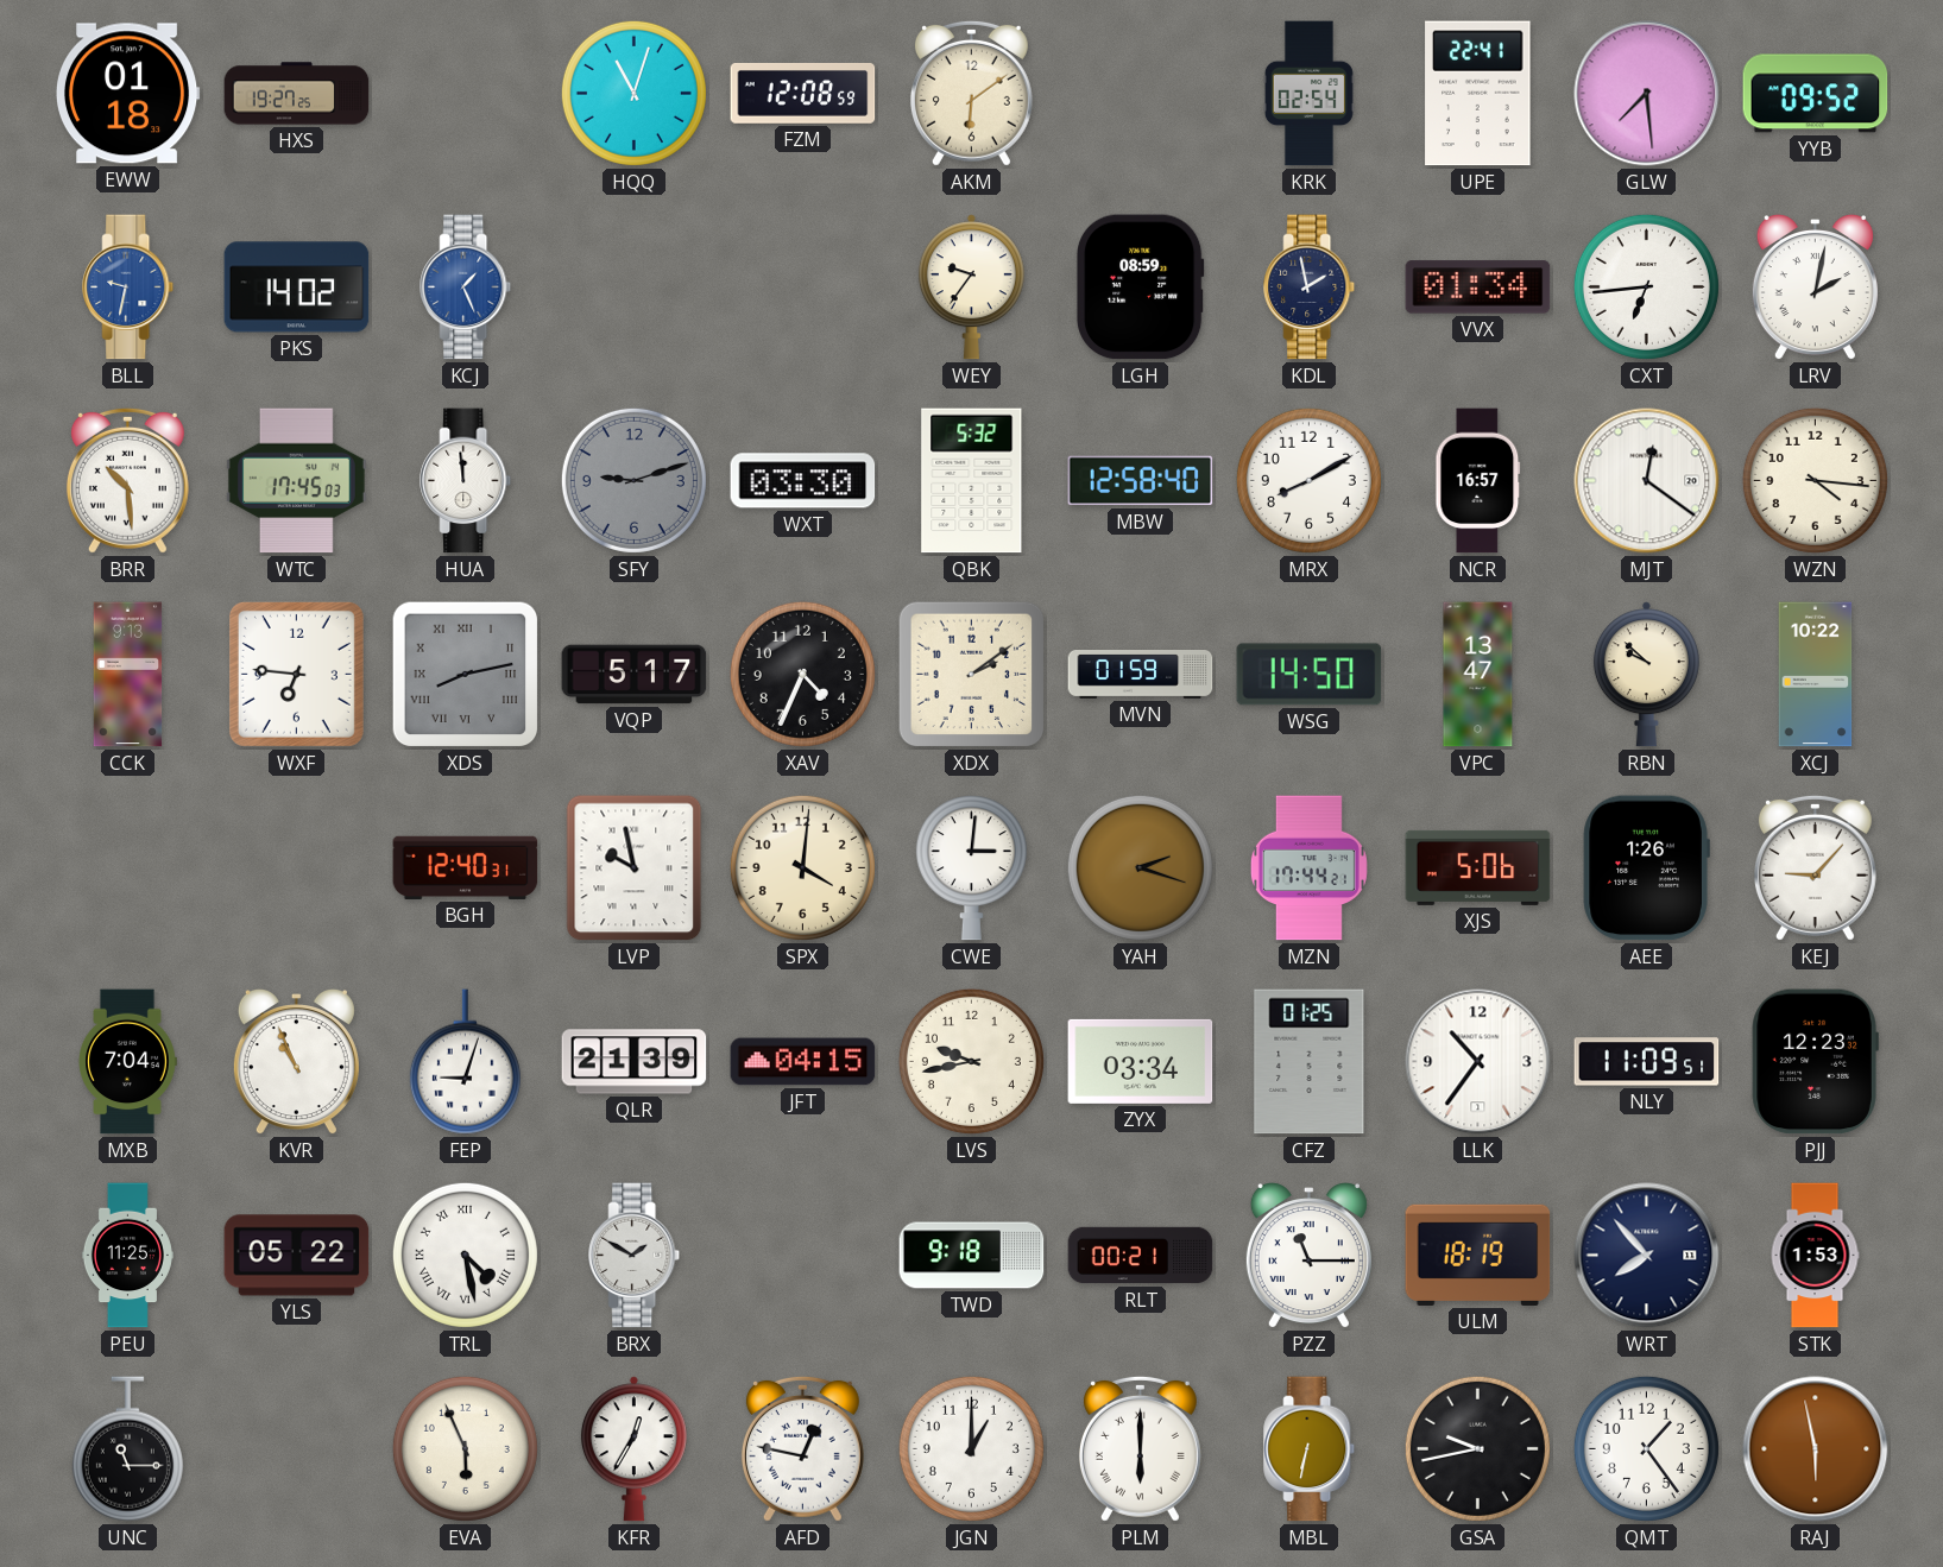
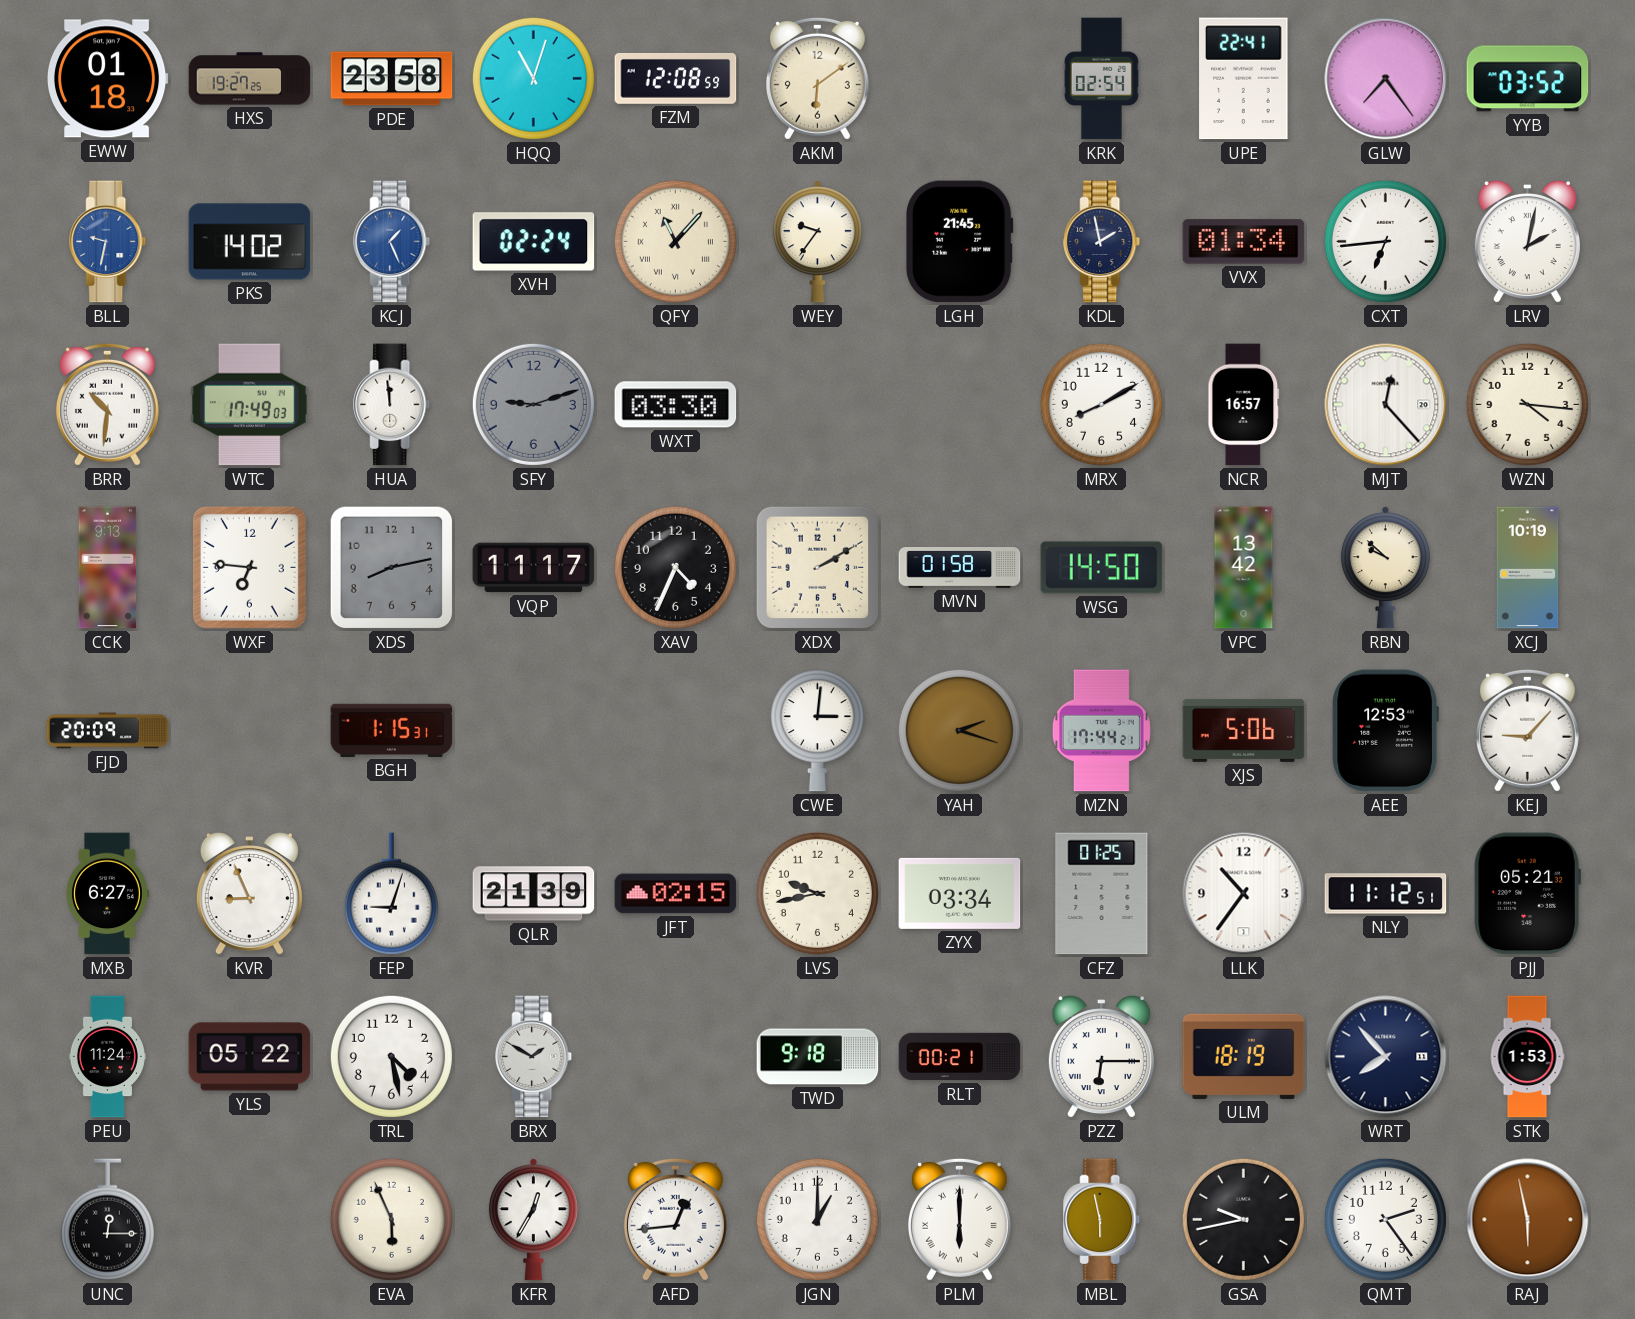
PDE: none -> 23:58 (392, 79)
GLW: 7:29 -> 7:24 (1386, 79)
YYB: 09:52 -> 03:52 (1528, 79)
XVH: none -> 02:24 (534, 242)
QFY: none -> 11:07 (675, 241)
LGH: 08:59 -> 21:45 (959, 242)
BRR: 10:29 -> 10:31 (107, 404)
WTC: 17:45 -> 17:49 (249, 405)
QBK: 5:32 -> none (972, 481)
MBW: 12:58 -> none (1141, 481)
MJT: 12:21 -> 12:23 (1386, 405)
XDS numerals: Roman -> Arabic (392, 568)
VQP: 5:17 -> 11:17 (534, 568)
XDX: 2:09 -> 2:10 (818, 568)
MVN: 01:59 -> 01:58 (960, 568)
VPC: 13:47 -> 13:42 (1244, 568)
XCJ: 10:22 -> 10:19 (1528, 568)
FJD: none -> 20:09 (108, 731)
BGH: 12:40 -> 1:15 (392, 730)
LVP: 9:58 -> none (635, 868)
SPX: 4:01 -> none (802, 867)
AEE: 1:26 -> 12:53 (1385, 731)
MXB: 7:04 -> 6:27 (107, 894)
KVR: 10:56 -> 8:56 (249, 895)
JFT: 04:15 -> 02:15 (676, 894)
NLY: 11:09 -> 11:12 (1386, 894)
PJJ: 12:23 -> 05:21 (1527, 894)
PEU: 11:25 -> 11:24 (107, 1057)
TRL numerals: Roman -> Arabic (391, 1056)
PZZ: 11:15 -> 6:15 (1101, 1058)
UNC: 11:15 -> 12:15 (107, 1220)
AFD: 12:47 -> 12:44 (675, 1219)
MBL: 6:32 -> 5:58 (1102, 1220)
QMT: 1:24 -> 2:24 (1385, 1219)
